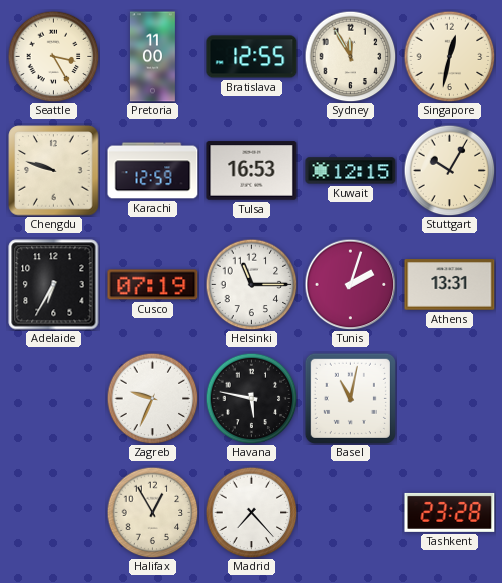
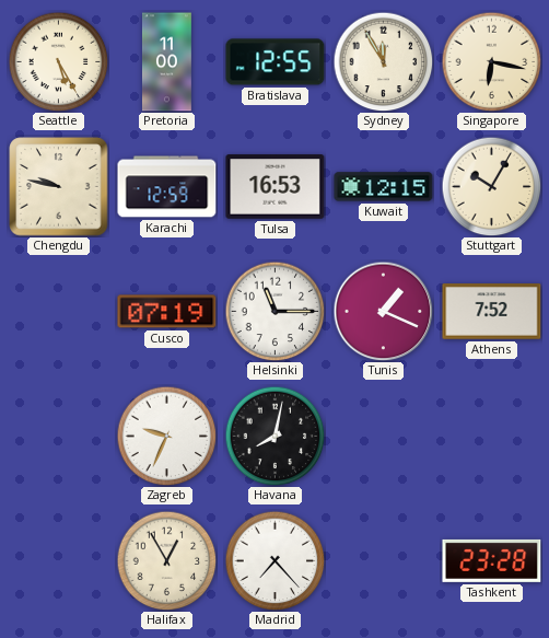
Seattle: 3:25 -> 5:25 (58, 61)
Singapore: 12:32 -> 6:17 (491, 61)
Chengdu: 9:48 -> 9:47 (59, 187)
Adelaide: 6:35 -> none (54, 285)
Tunis: 2:03 -> 1:19 (383, 311)
Athens: 13:31 -> 7:52 (492, 312)
Havana: 5:47 -> 8:02 (274, 436)
Basel: 11:02 -> none (350, 398)
